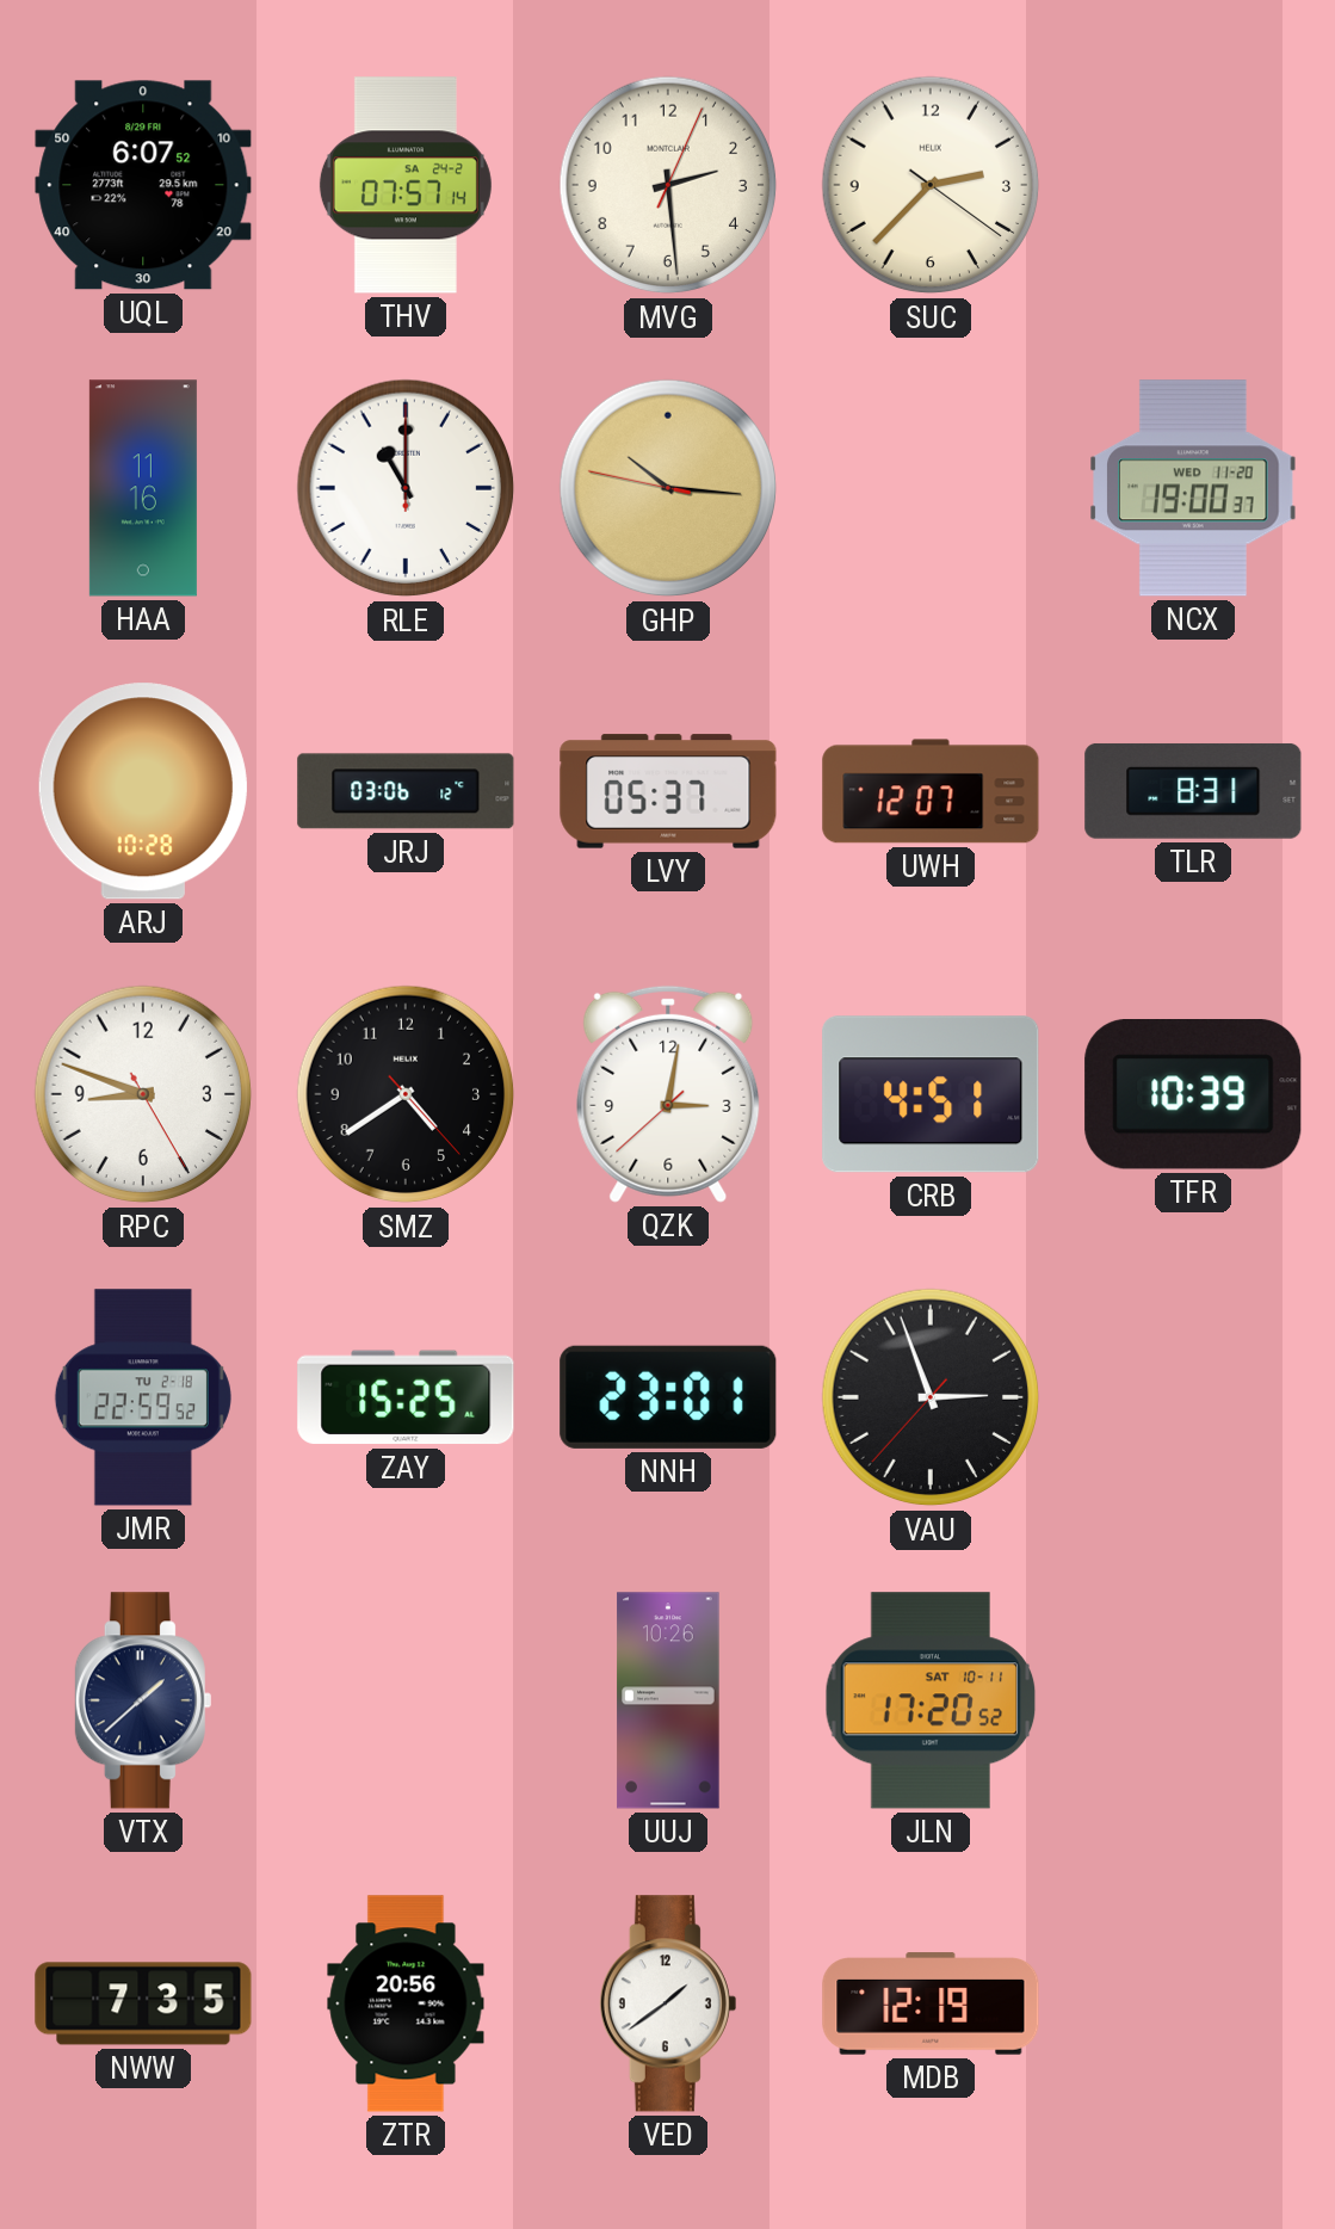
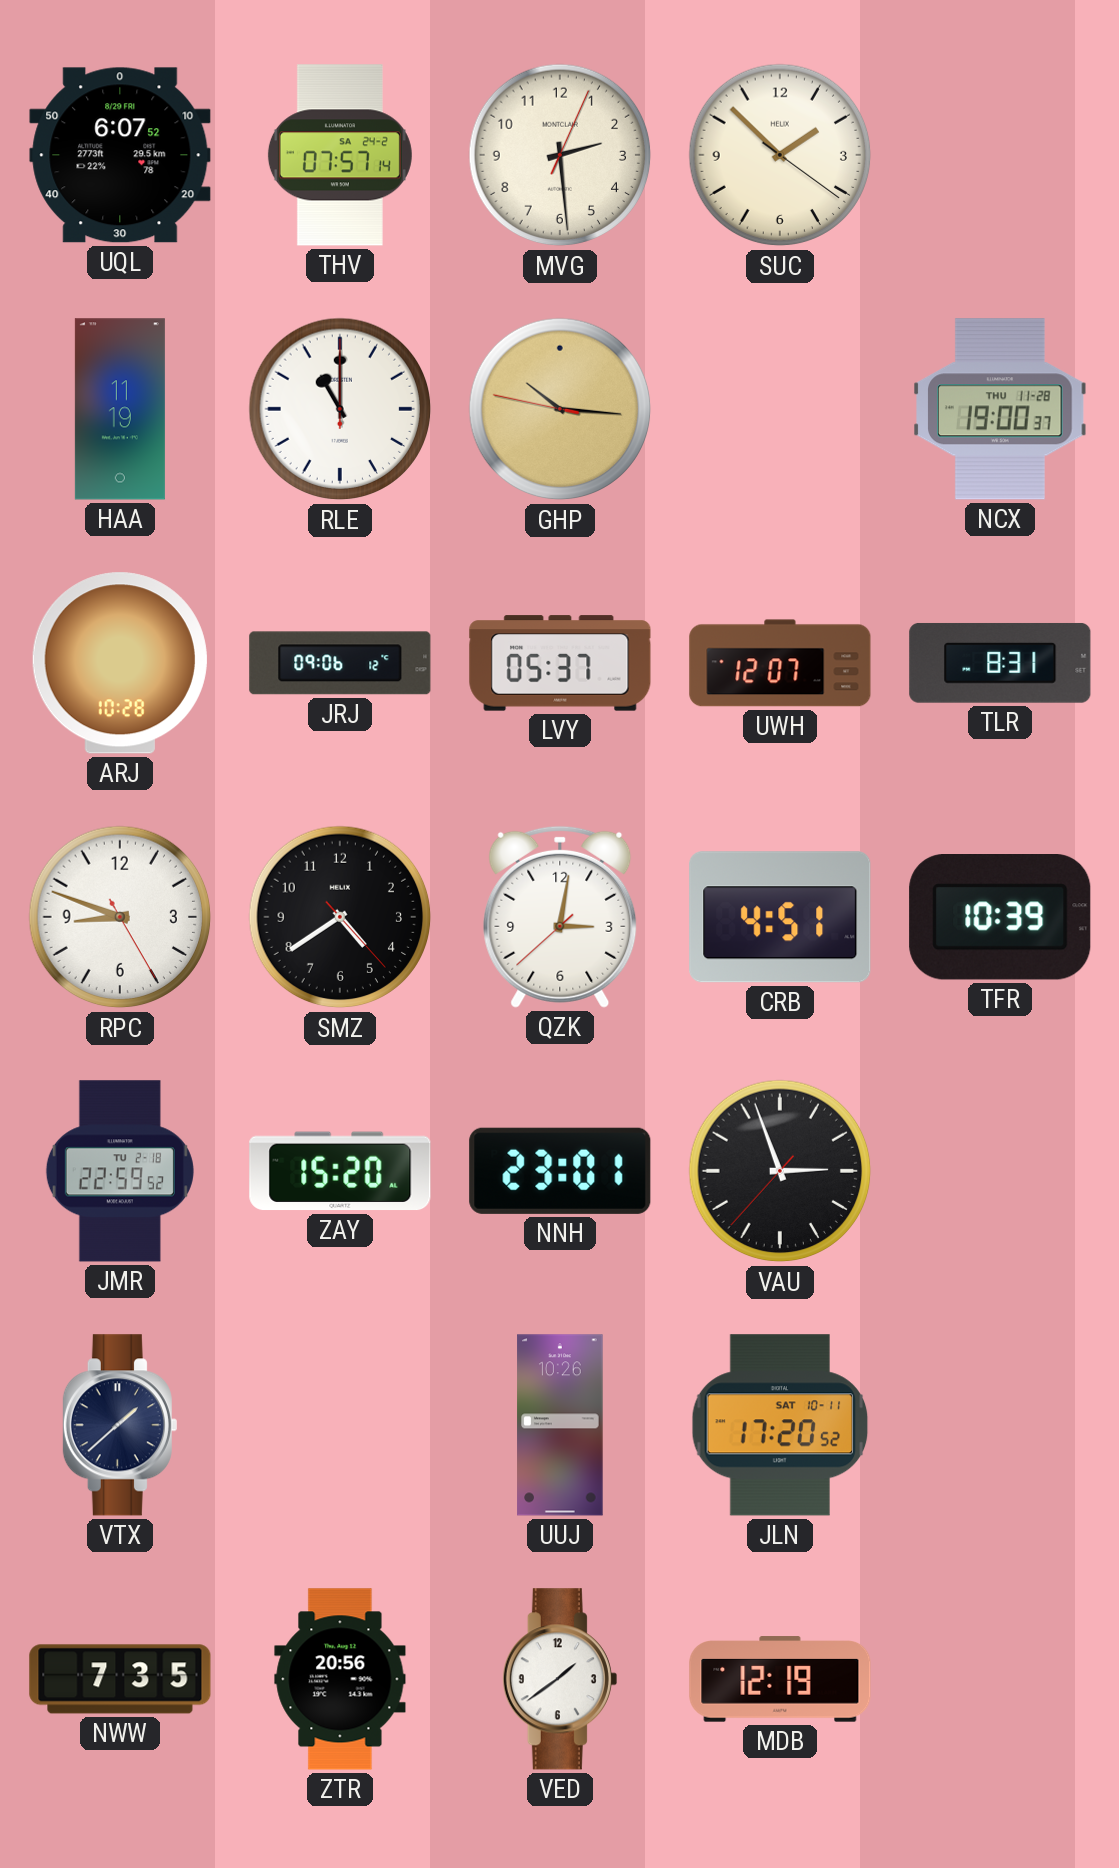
SUC: 2:37 -> 1:52 (780, 155)
HAA: 11:16 -> 11:19 (120, 409)
NCX date: WED 11-20 -> THU 11-28 (1000, 409)
JRJ: 03:06 -> 09:06 (340, 663)
ZAY: 15:25 -> 15:20 (340, 1171)
